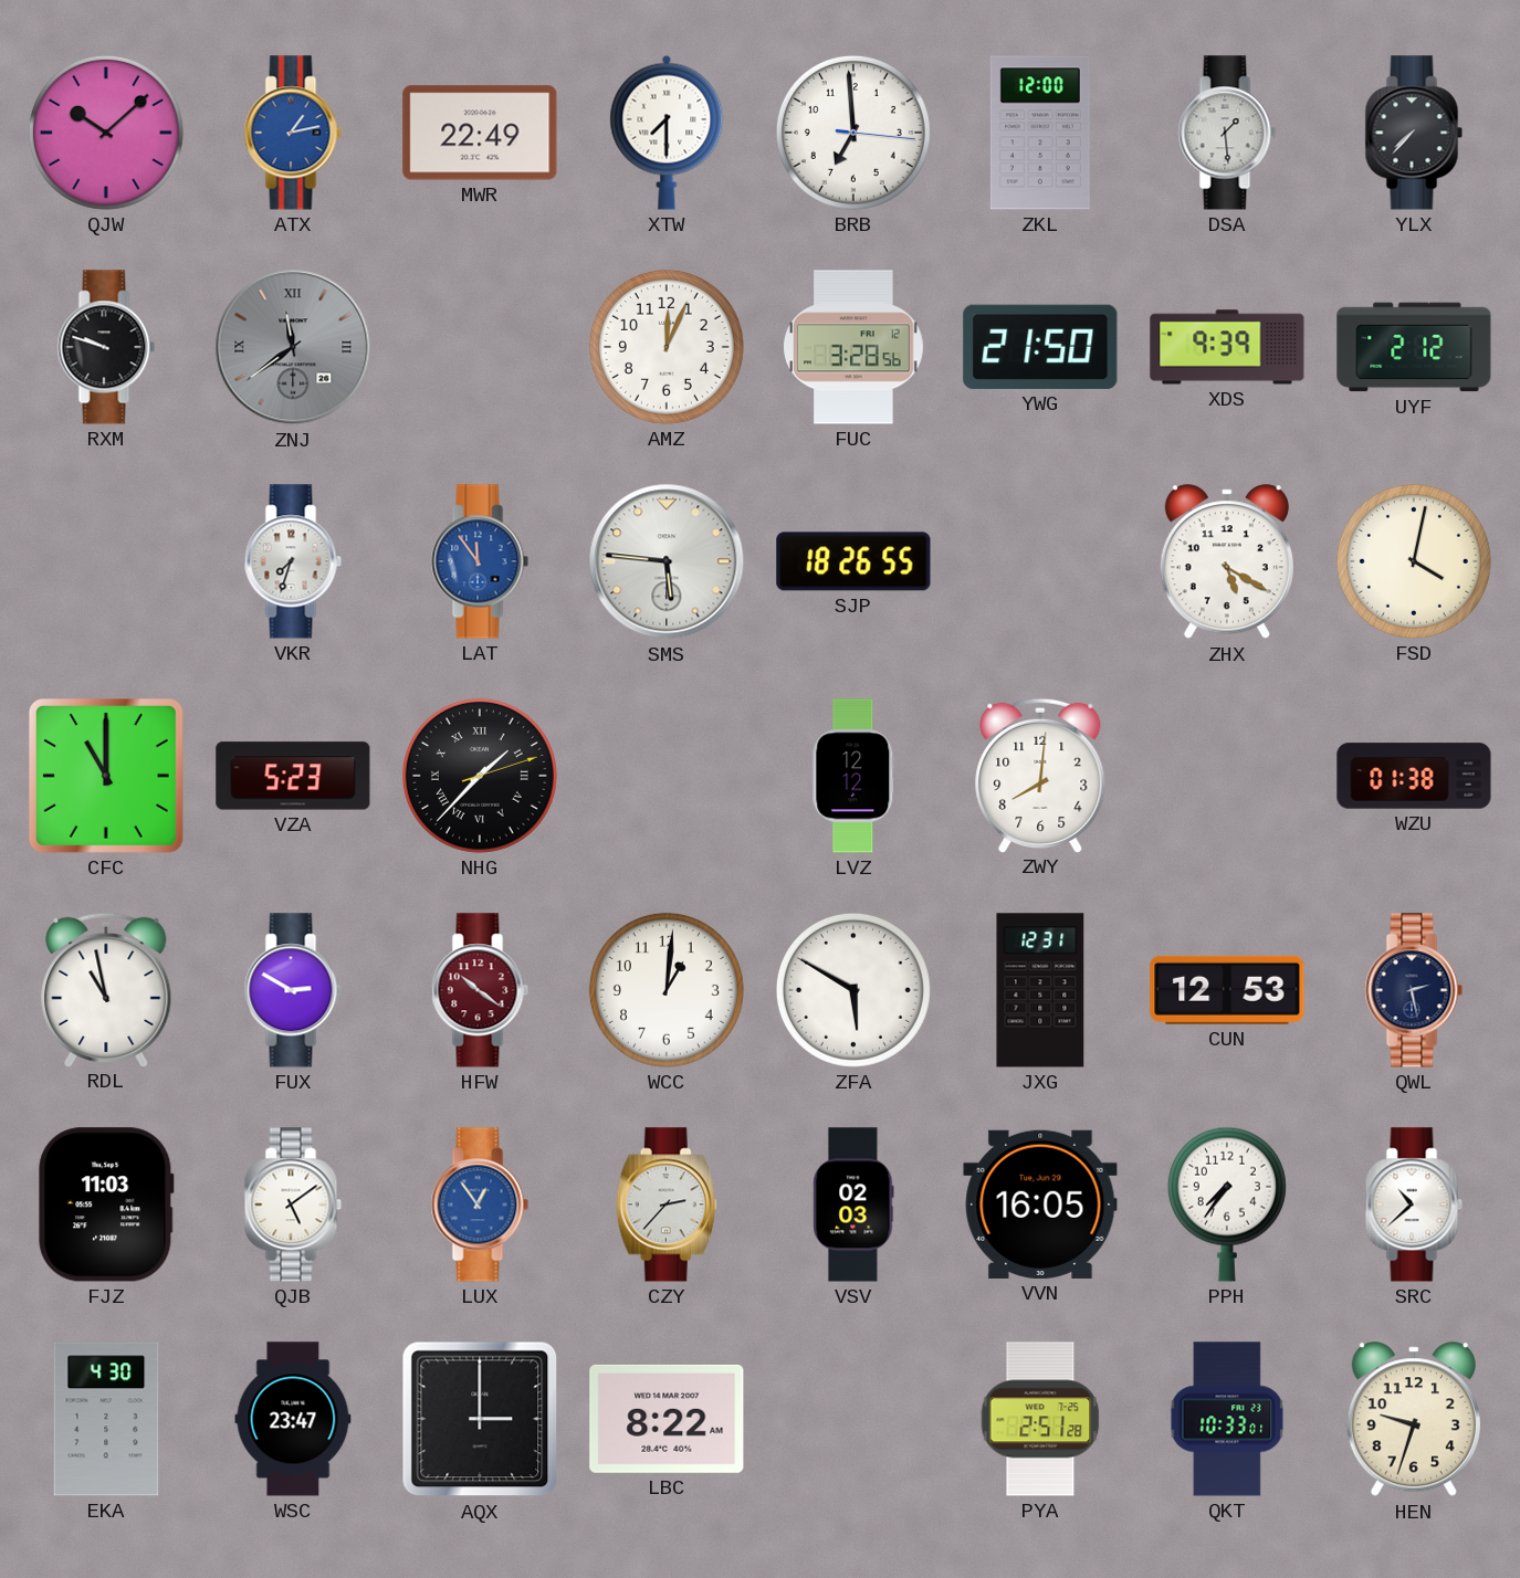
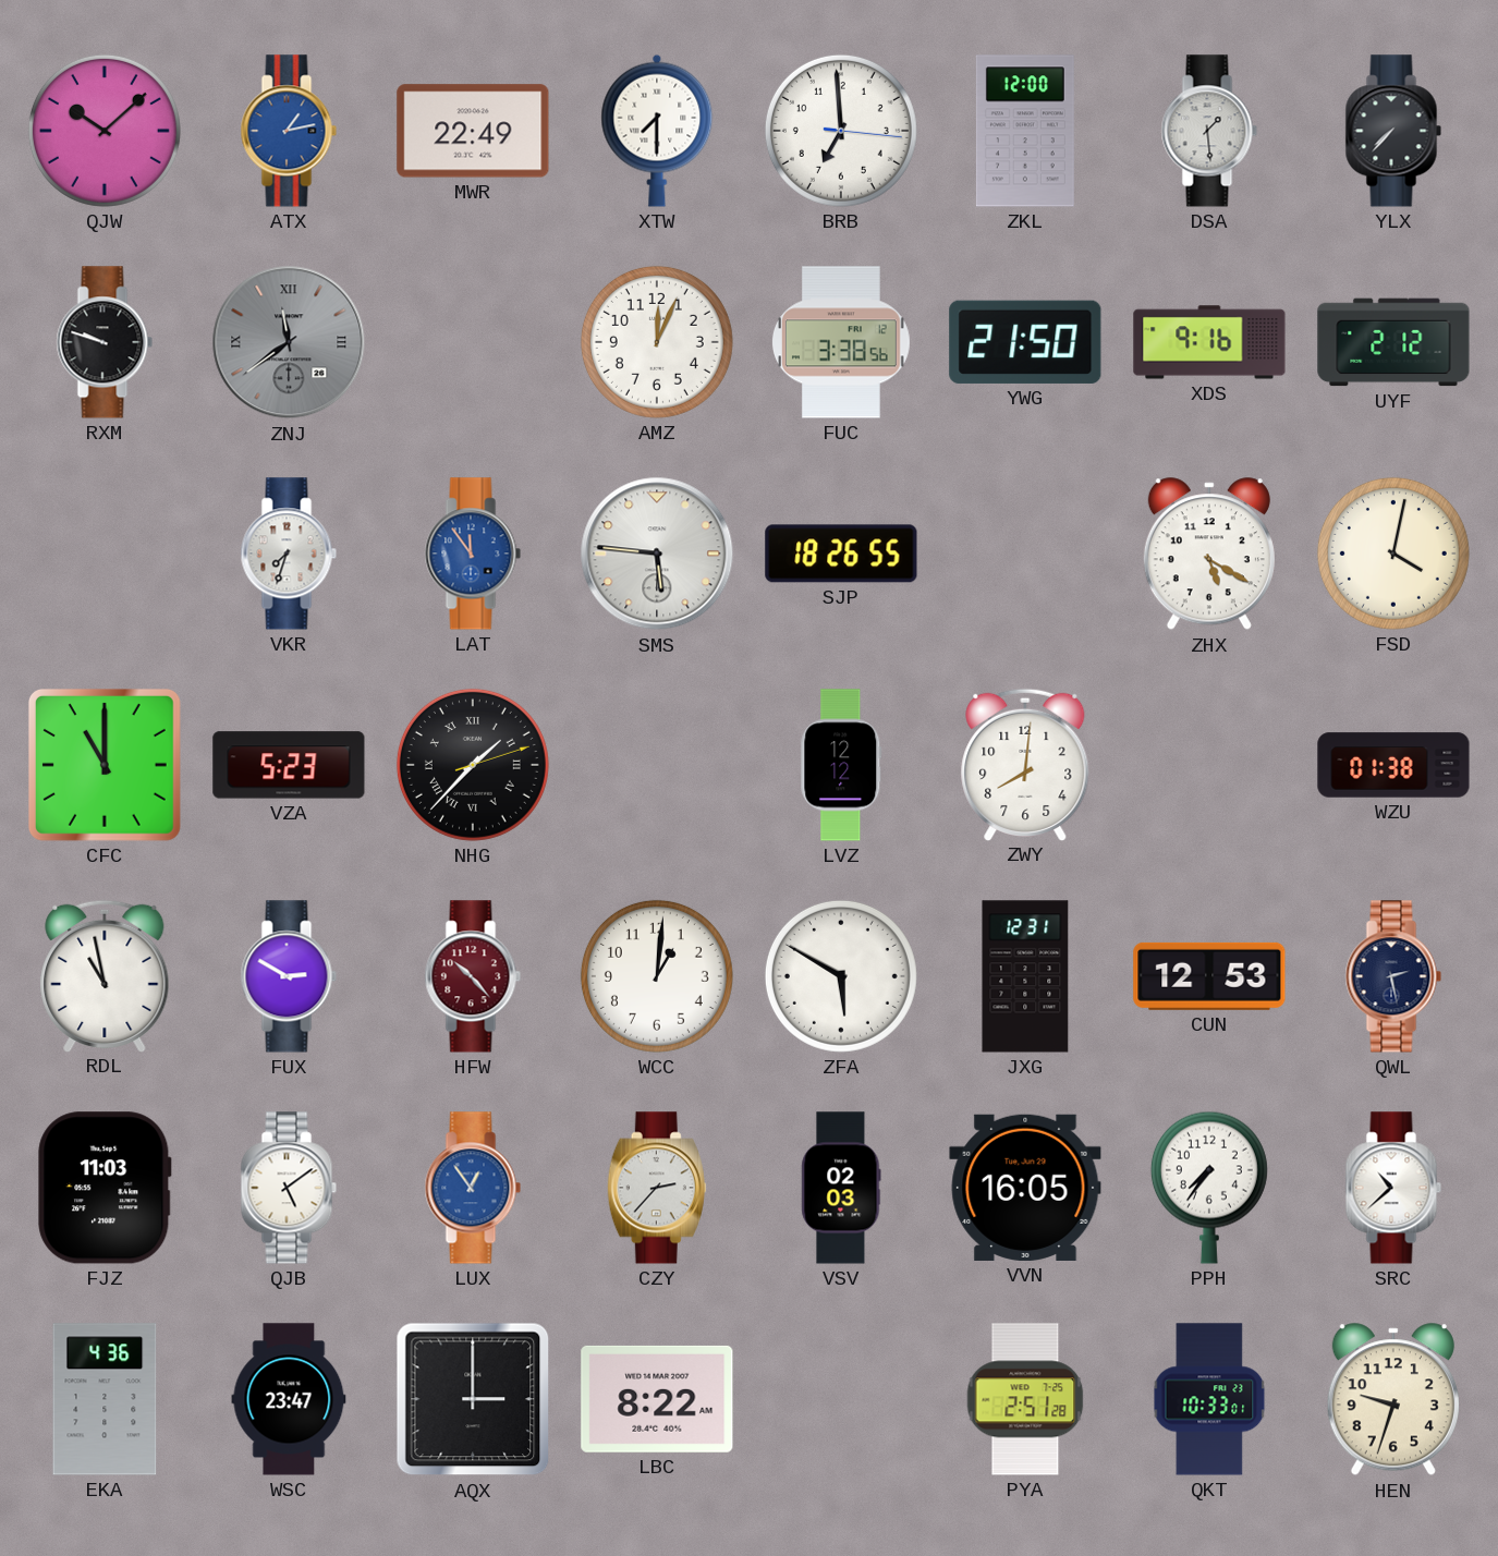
FUC: 3:28 -> 3:38 (841, 342)
XDS: 9:39 -> 9:16 (1209, 342)
HFW: 10:21 -> 10:23 (473, 976)
EKA: 4:30 -> 4:36 (105, 1399)
